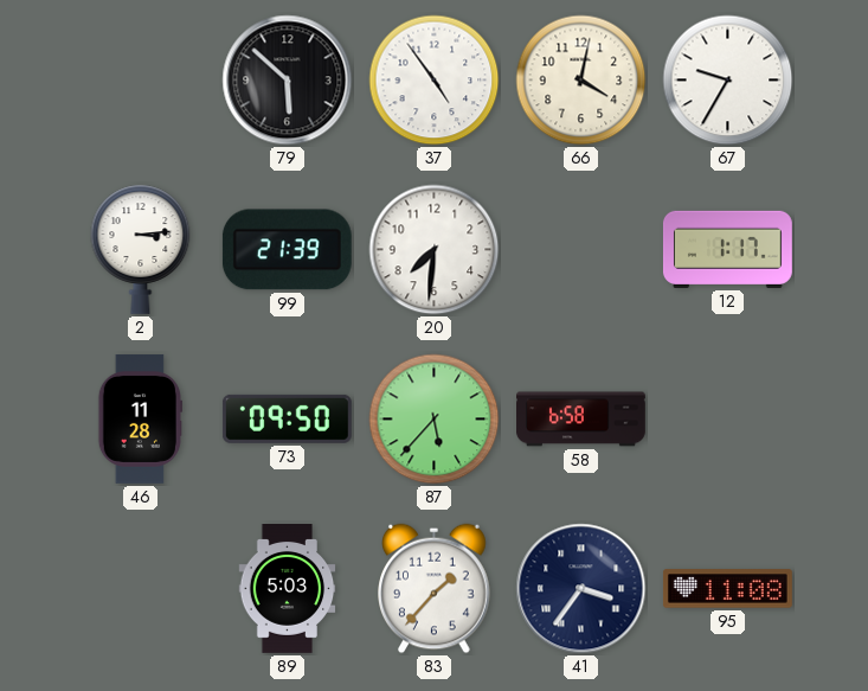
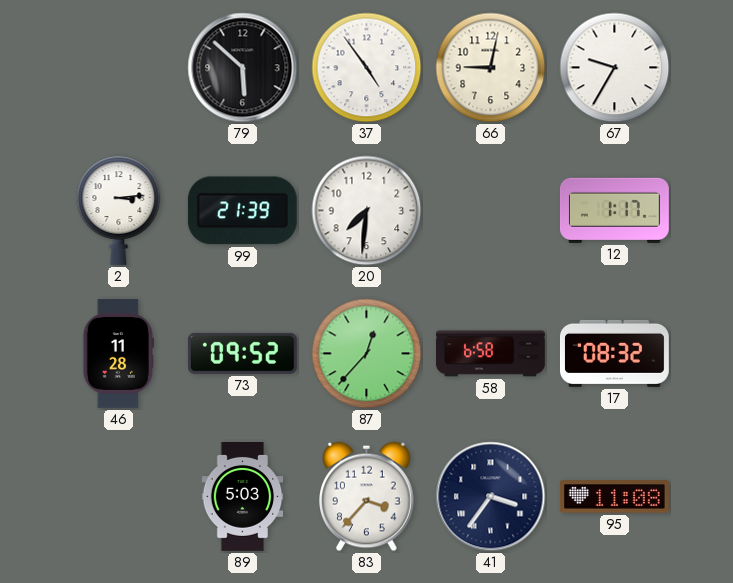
66: 4:02 -> 9:02 (491, 68)
73: 09:50 -> 09:52 (242, 353)
87: 5:37 -> 12:37 (367, 354)
17: none -> 08:32 (614, 353)
83: 1:37 -> 3:37 (367, 497)
